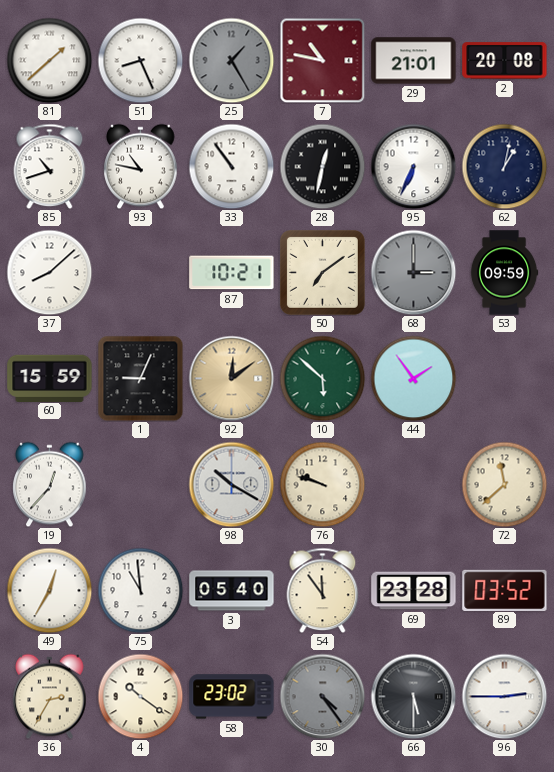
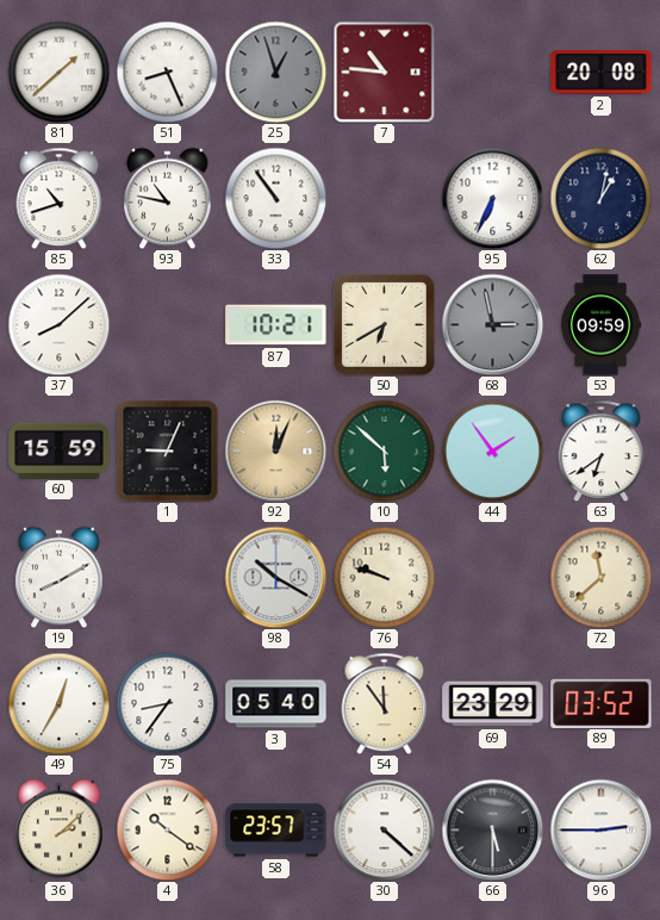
25: 1:25 -> 12:57 (275, 72)
7: 10:47 -> 10:46 (384, 72)
29: 21:01 -> none (414, 61)
28: 12:32 -> none (322, 166)
50: 7:09 -> 6:40 (384, 324)
68: 3:00 -> 2:58 (492, 324)
92: 12:09 -> 12:04 (275, 450)
63: none -> 6:39 (602, 450)
19: 12:37 -> 8:10 (60, 577)
75: 10:59 -> 8:36 (167, 703)
69: 23:28 -> 23:29 (493, 704)
36: 2:35 -> 2:08 (60, 829)
58: 23:02 -> 23:57 (276, 831)
30: 4:24 -> 4:22 (384, 829)
30 dial: grey -> white (384, 829)
